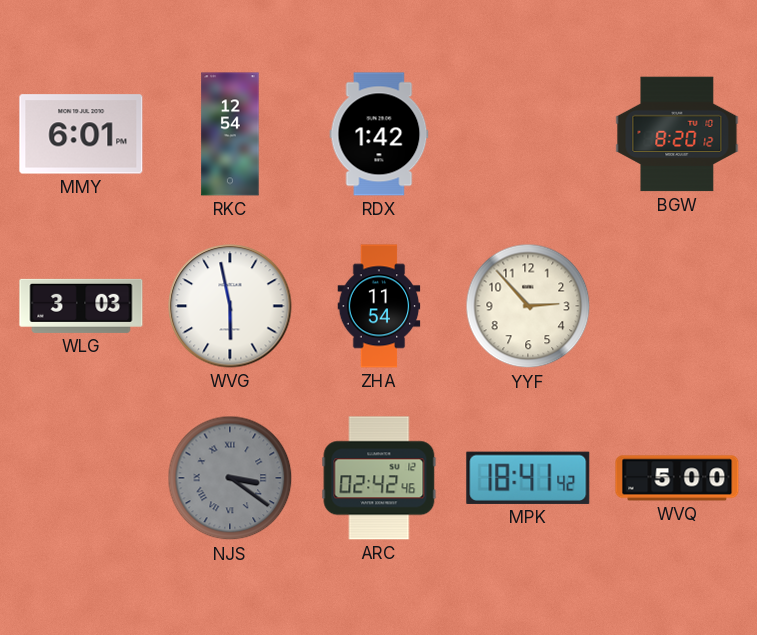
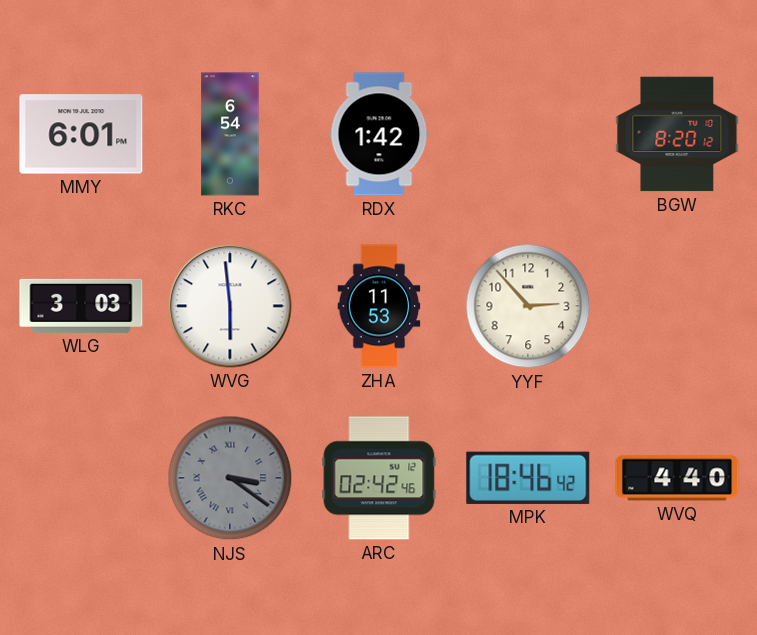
RKC: 12:54 -> 6:54 (230, 134)
WVG: 5:58 -> 5:59 (230, 306)
ZHA: 11:54 -> 11:53 (379, 306)
MPK: 18:41 -> 18:46 (528, 478)
WVQ: 5:00 -> 4:40 (677, 478)
